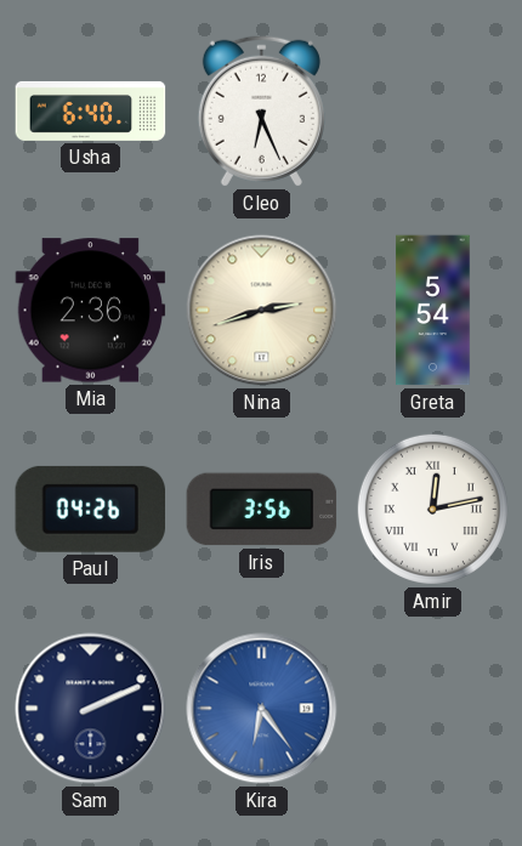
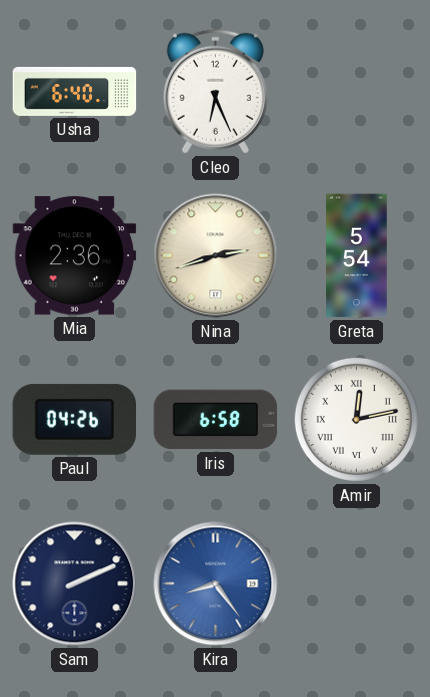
Iris: 3:56 -> 6:58 (216, 420)
Kira: 6:24 -> 8:24 (216, 584)
